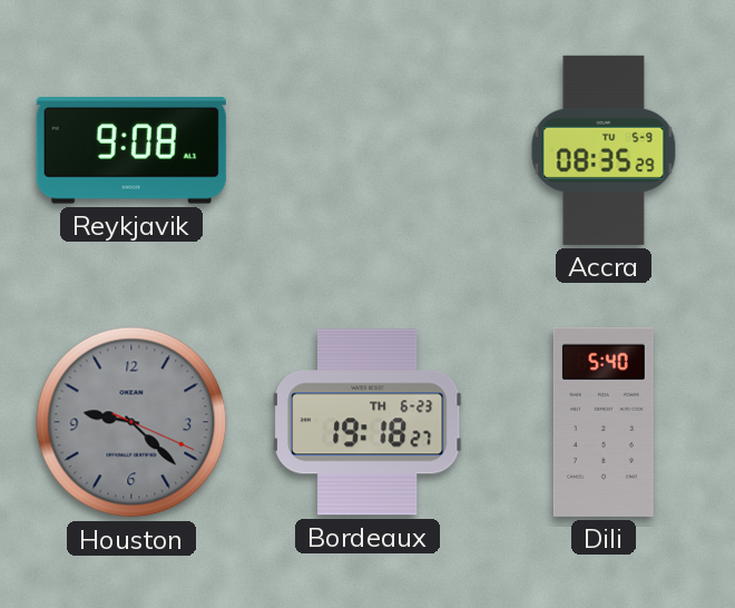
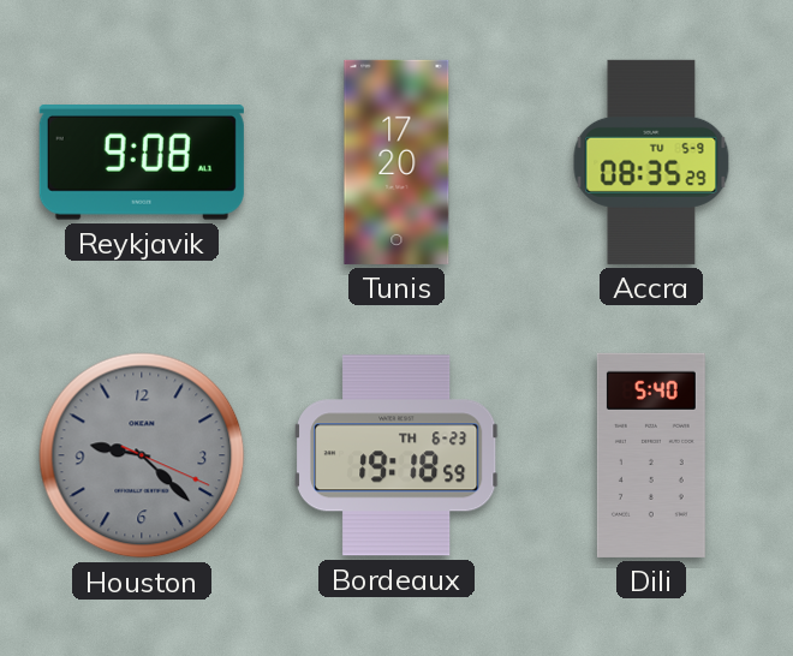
Tunis: none -> 17:20 (396, 162)
Bordeaux: 19:18:27 -> 19:18:59 (398, 455)
